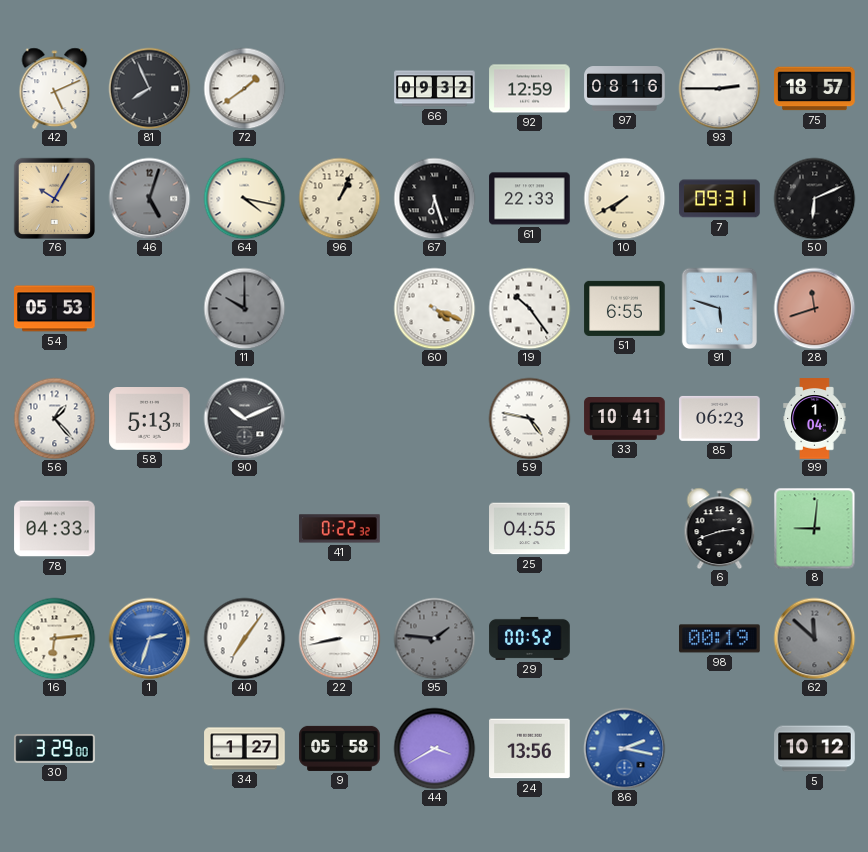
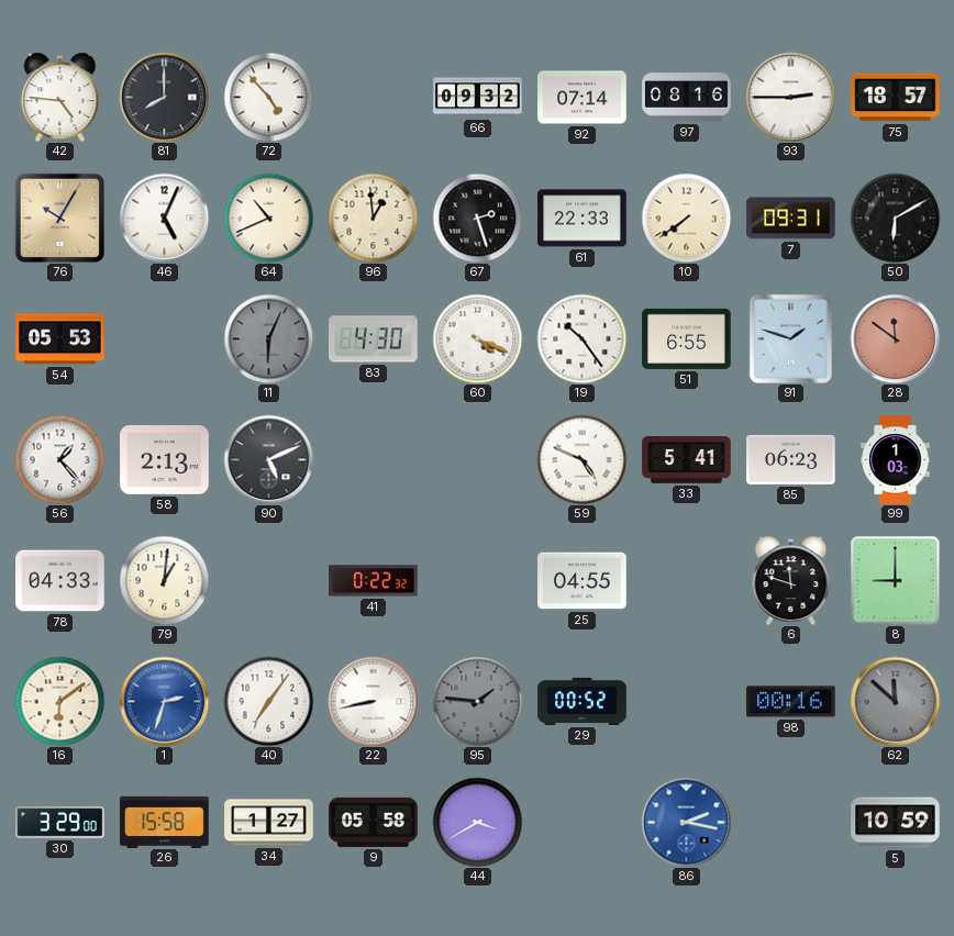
42: 5:11 -> 4:46 (60, 97)
81: 7:56 -> 8:00 (164, 97)
72: 1:39 -> 4:53 (268, 97)
92: 12:59 -> 07:14 (583, 98)
46: 5:03 -> 5:04 (164, 218)
46 dial: grey -> white (164, 218)
64: 4:17 -> 10:41 (268, 218)
96: 1:04 -> 12:59 (373, 218)
67: 6:27 -> 2:27 (477, 218)
10: 7:40 -> 7:39 (686, 218)
50: 6:11 -> 6:10 (895, 218)
11: 10:00 -> 6:04 (268, 338)
83: none -> 4:30 (374, 339)
91: 5:48 -> 1:48 (790, 338)
28: 11:42 -> 11:51 (895, 338)
58: 5:13 -> 2:13 (165, 460)
90: 10:11 -> 5:11 (268, 459)
59: 4:47 -> 4:49 (581, 459)
33: 10:41 -> 5:41 (687, 460)
99: 1:04 -> 1:03 (896, 460)
79: none -> 1:01 (164, 580)
6: 2:42 -> 11:48 (791, 580)
8: 9:01 -> 9:00 (895, 580)
16: 6:14 -> 6:09 (59, 701)
98: 00:19 -> 00:16 (791, 702)
26: none -> 15:58 (165, 822)
24: 13:56 -> none (530, 749)
5: 10:12 -> 10:59 (896, 823)
